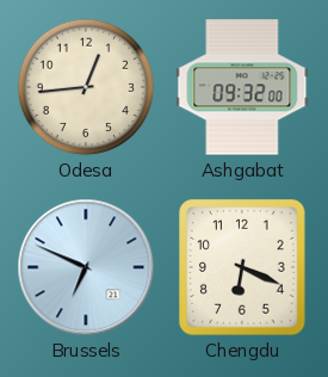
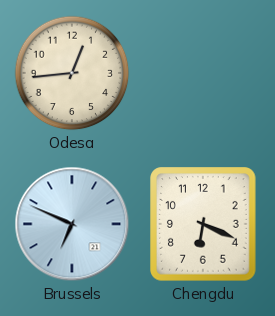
Ashgabat: 09:32 -> none (242, 87)
